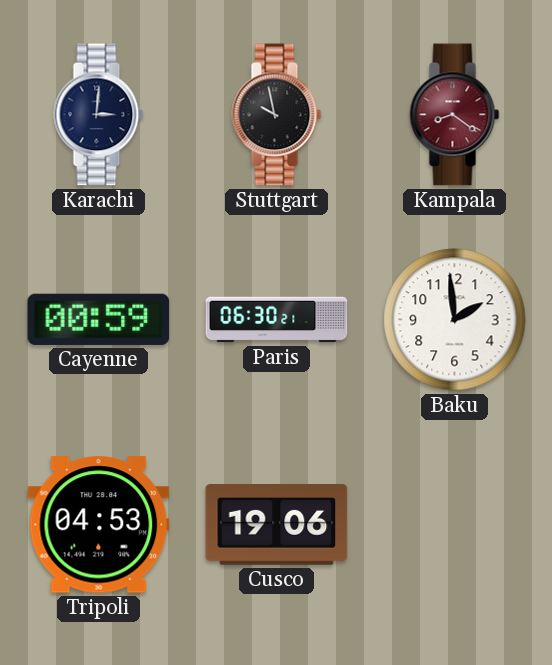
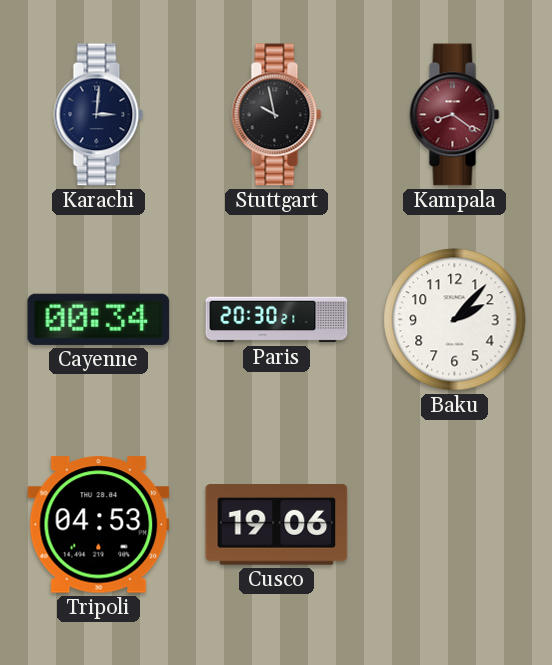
Cayenne: 00:59 -> 00:34 (99, 319)
Paris: 06:30 -> 20:30 (277, 320)
Baku: 1:59 -> 2:07 (455, 320)
